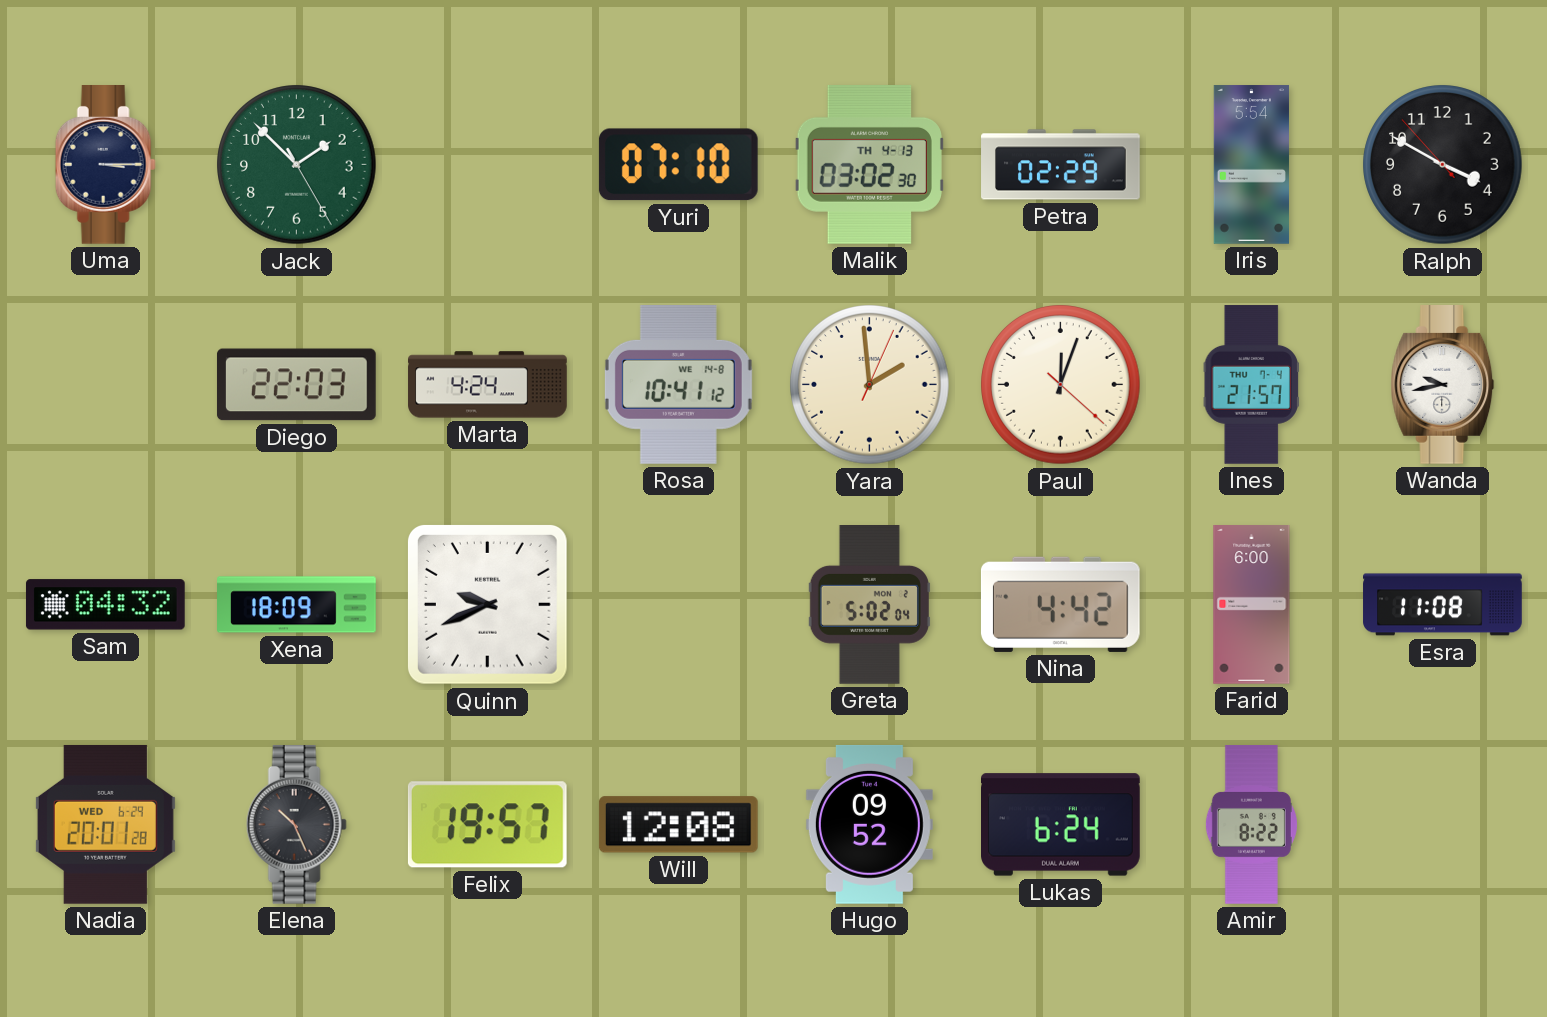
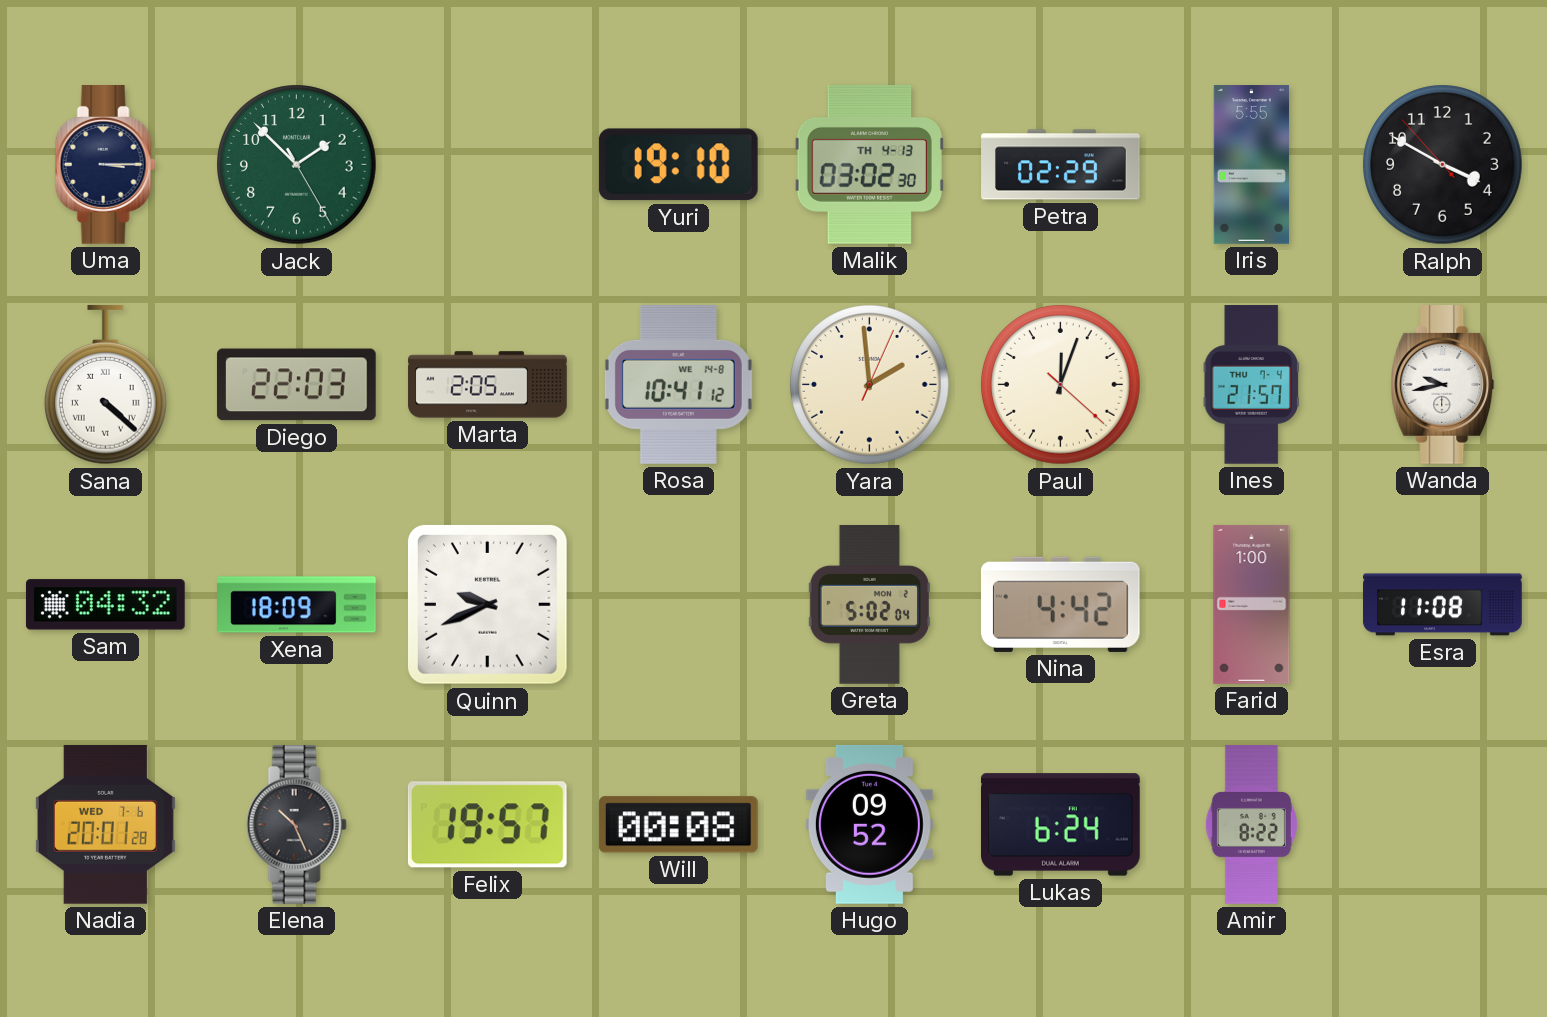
Yuri: 07:10 -> 19:10 (678, 165)
Iris: 5:54 -> 5:55 (1251, 165)
Sana: none -> 4:22 (106, 385)
Marta: 4:24 -> 2:05 (488, 385)
Farid: 6:00 -> 1:00 (1252, 605)
Nadia date: WED 6-29 -> WED 7-6 (105, 824)
Will: 12:08 -> 00:08 (678, 825)
